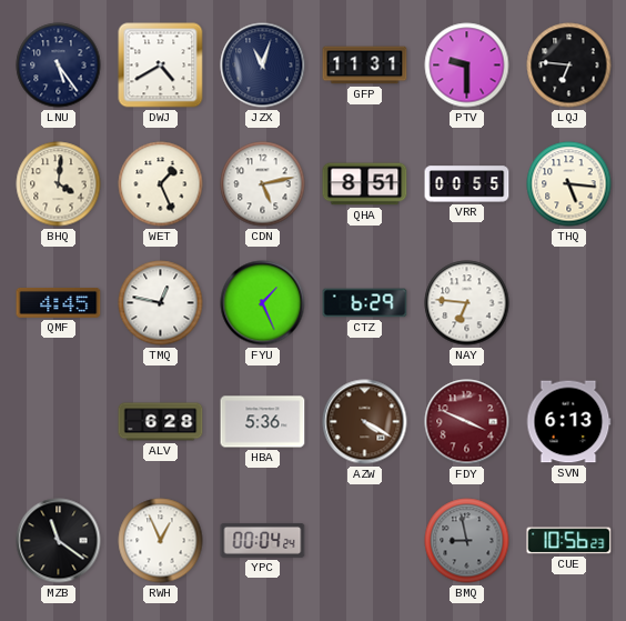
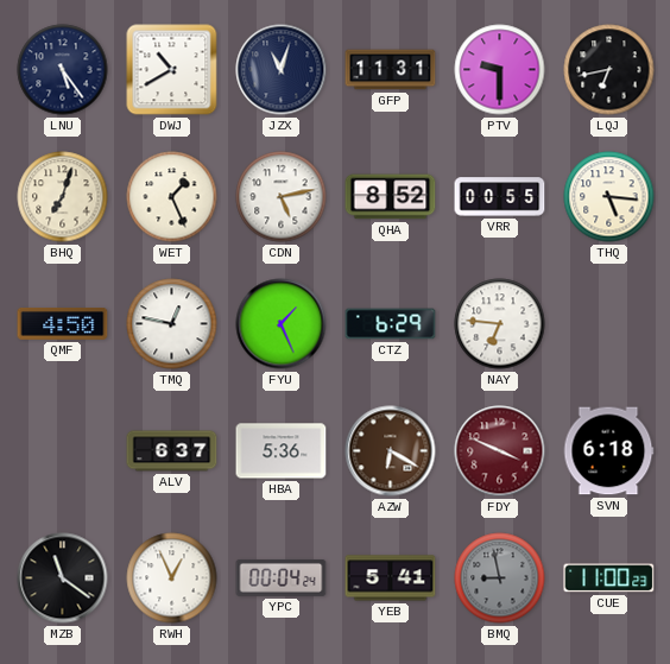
DWJ: 4:40 -> 10:40 (172, 70)
LQJ: 6:46 -> 6:43 (609, 70)
BHQ: 4:01 -> 7:03 (63, 197)
QHA: 8:51 -> 8:52 (391, 197)
QMF: 4:45 -> 4:50 (63, 324)
ALV: 6:28 -> 6:37 (172, 451)
AZW: 4:20 -> 6:20 (391, 451)
SVN: 6:13 -> 6:18 (608, 451)
YEB: none -> 5:41 (391, 578)
CUE: 10:56 -> 11:00 (609, 578)
